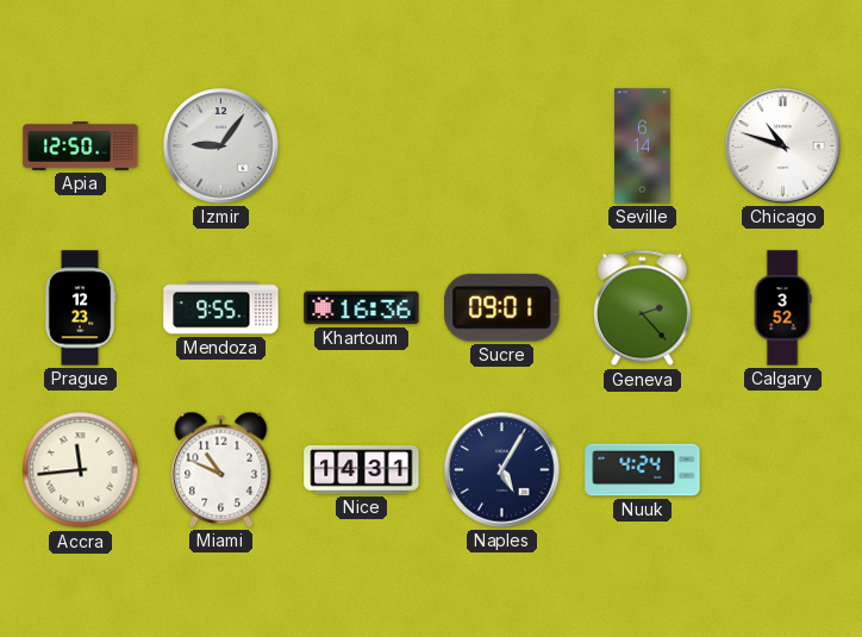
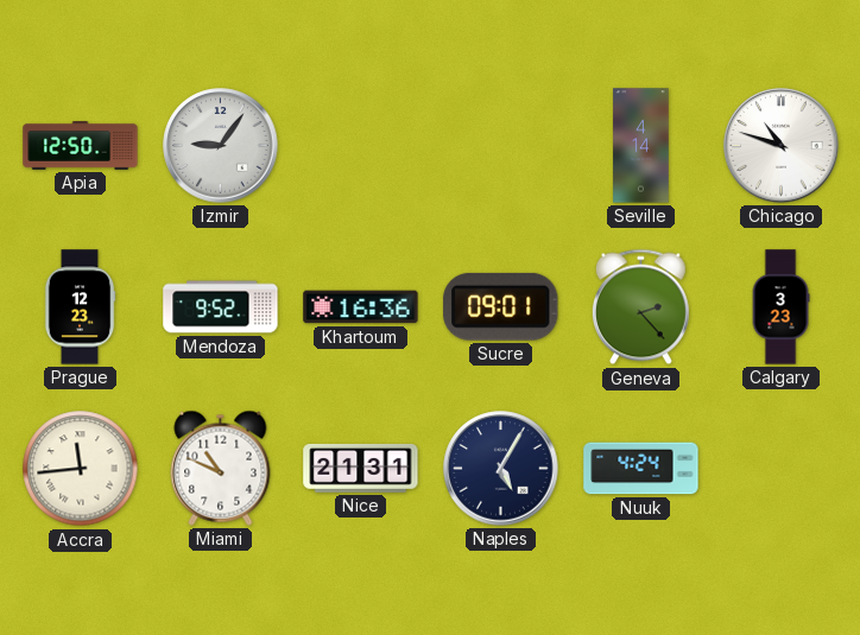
Seville: 6:14 -> 4:14 (641, 146)
Mendoza: 9:55 -> 9:52 (221, 307)
Calgary: 3:52 -> 3:23 (780, 307)
Nice: 14:31 -> 21:31 (361, 468)
